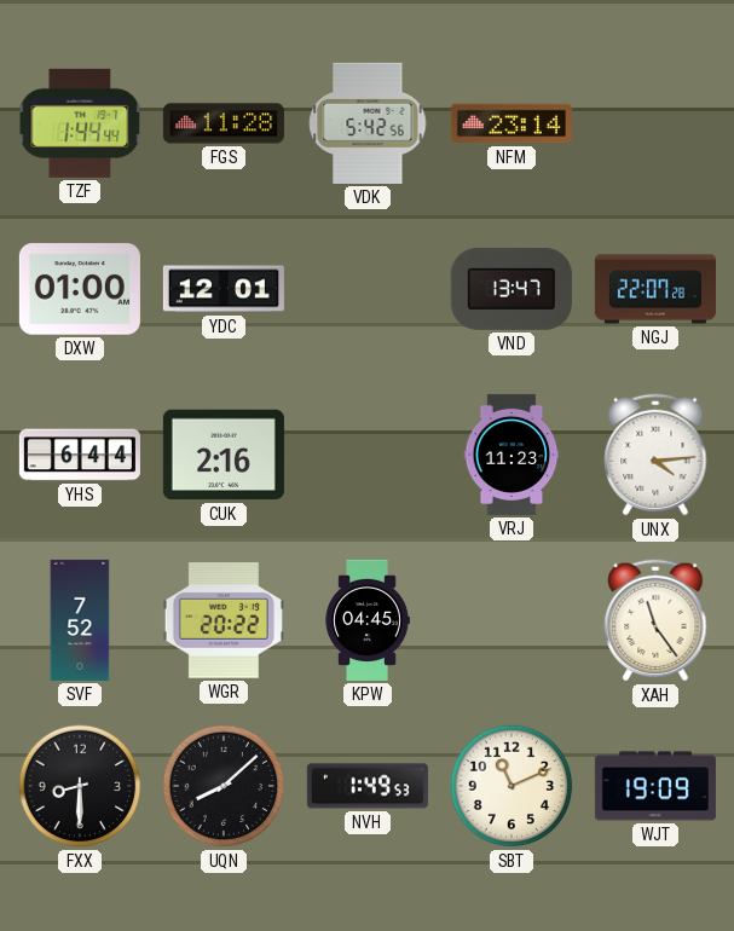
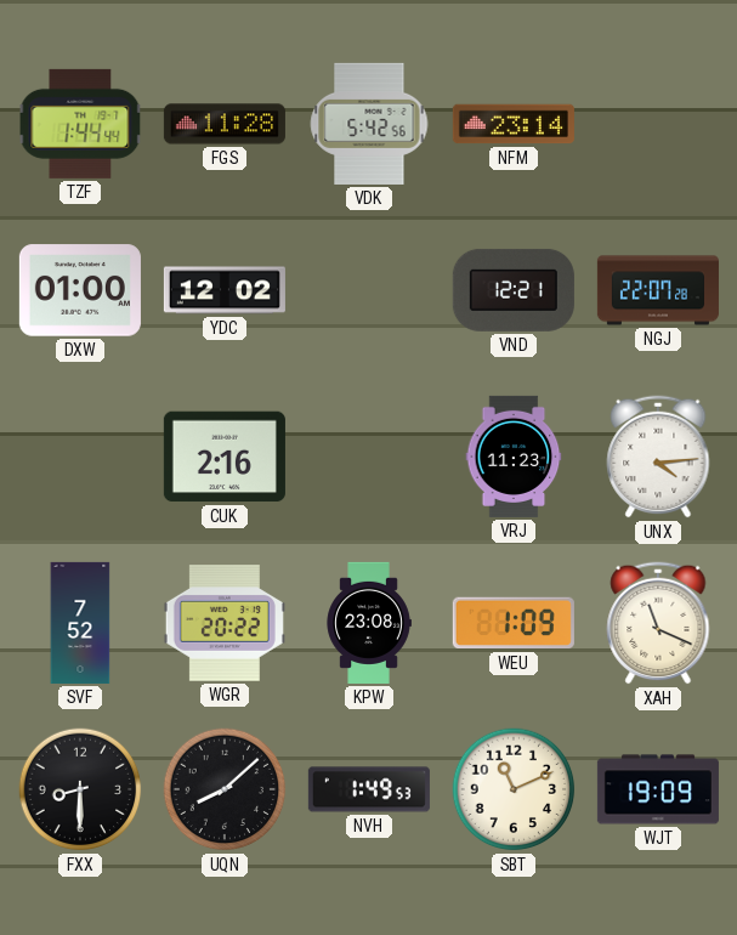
YDC: 12:01 -> 12:02 (225, 290)
VND: 13:47 -> 12:21 (514, 290)
YHS: 6:44 -> none (80, 455)
KPW: 04:45 -> 23:08 (369, 623)
WEU: none -> 1:09 (514, 623)
XAH: 11:24 -> 11:19 (658, 623)
